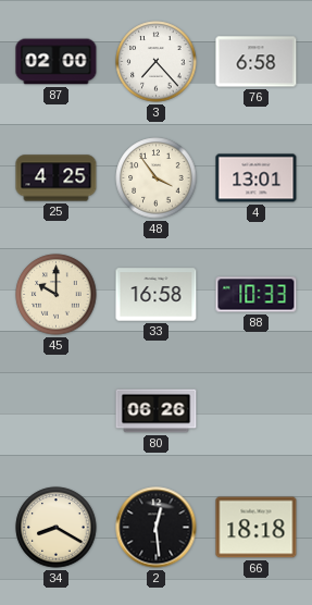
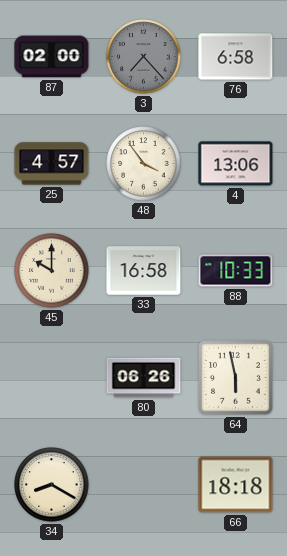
3 dial: white -> grey (144, 57)
25: 4:25 -> 4:57 (52, 164)
4: 13:01 -> 13:06 (236, 164)
64: none -> 5:58 (236, 378)
2: 12:29 -> none (157, 528)
